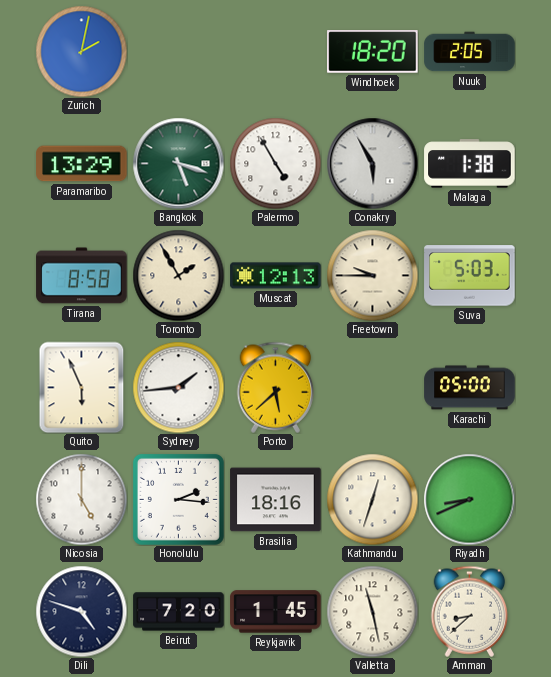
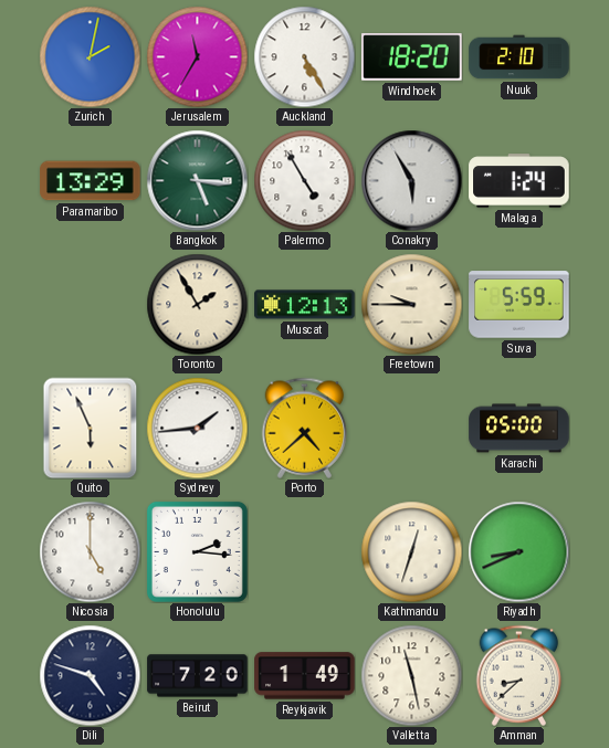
Jerusalem: none -> 11:35 (197, 56)
Auckland: none -> 5:25 (304, 56)
Nuuk: 2:05 -> 2:10 (519, 57)
Bangkok: 5:18 -> 5:16 (197, 180)
Malaga: 1:38 -> 1:24 (519, 181)
Tirana: 8:58 -> none (82, 276)
Suva: 5:03 -> 5:59 (519, 305)
Porto: 5:38 -> 4:38 (305, 428)
Brasilia: 18:16 -> none (276, 500)
Reykjavik: 1:45 -> 1:49 (305, 676)
